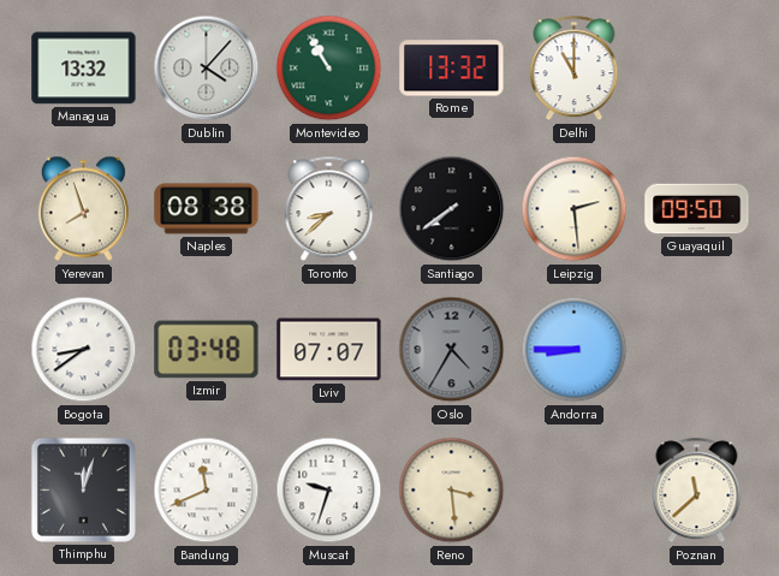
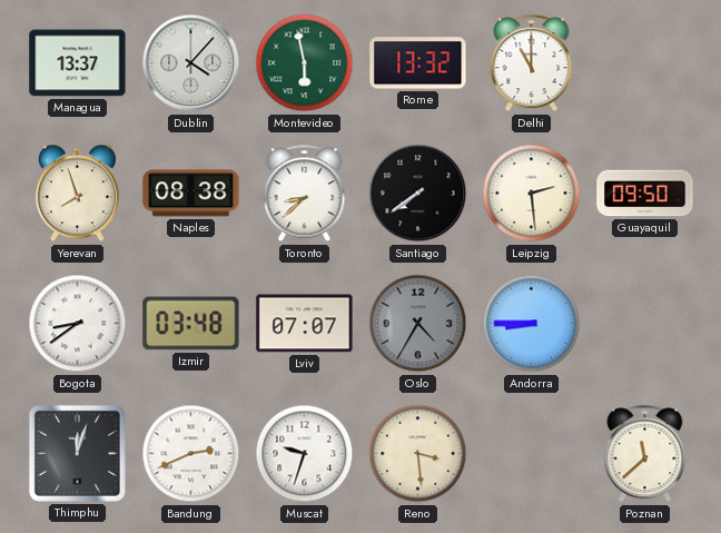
Managua: 13:32 -> 13:37 (78, 63)
Montevideo: 10:55 -> 5:58 (305, 63)
Bandung: 11:41 -> 2:41 (191, 454)
